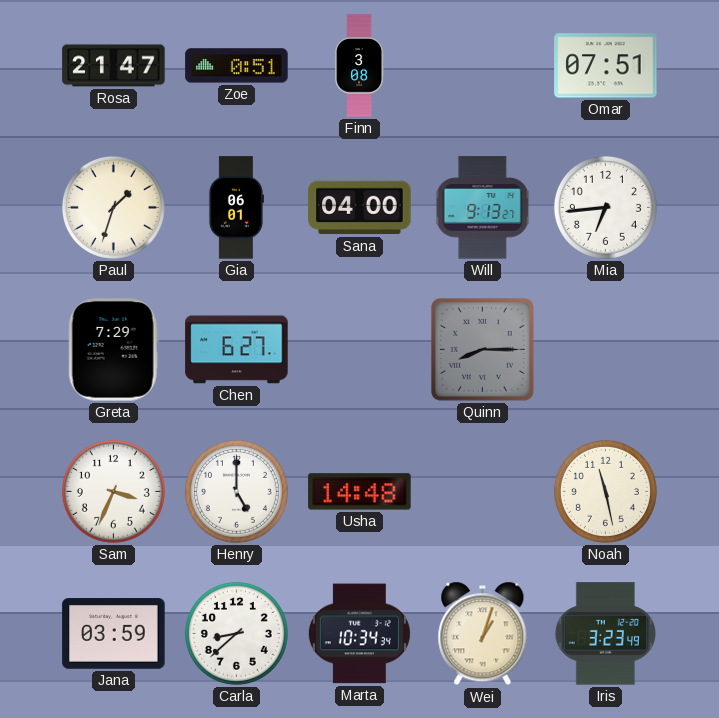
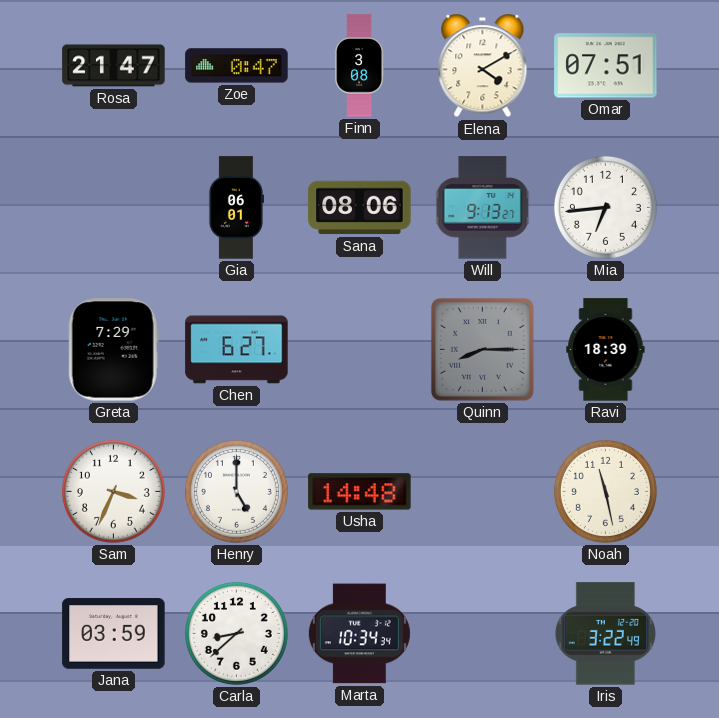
Zoe: 0:51 -> 0:47 (237, 66)
Elena: none -> 4:10 (483, 66)
Paul: 1:33 -> none (113, 207)
Sana: 04:00 -> 08:06 (360, 208)
Ravi: none -> 18:39 (606, 350)
Wei: 1:03 -> none (483, 634)
Iris: 3:23 -> 3:22 (605, 634)
